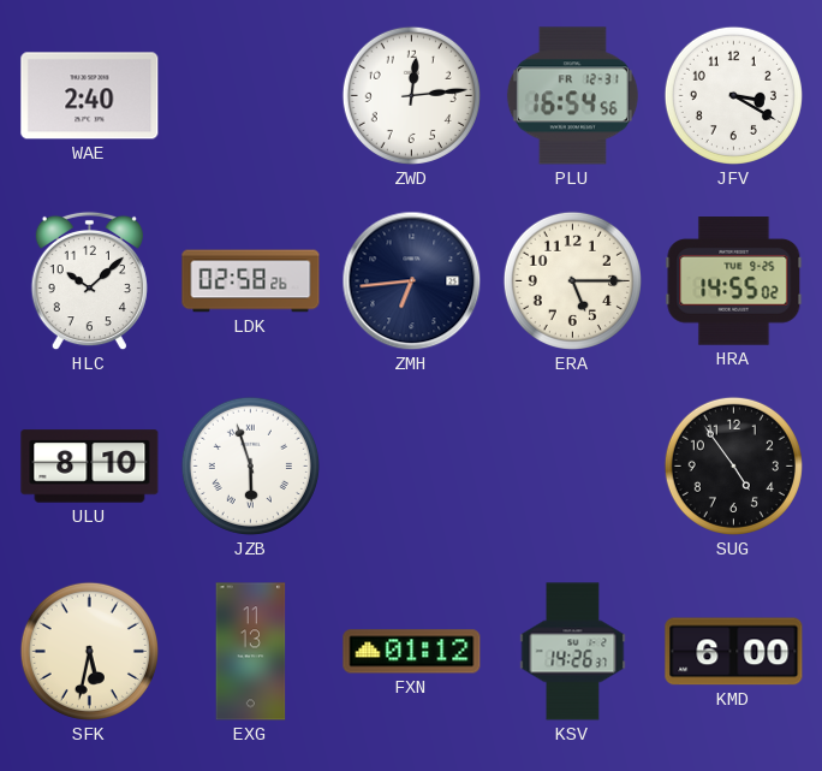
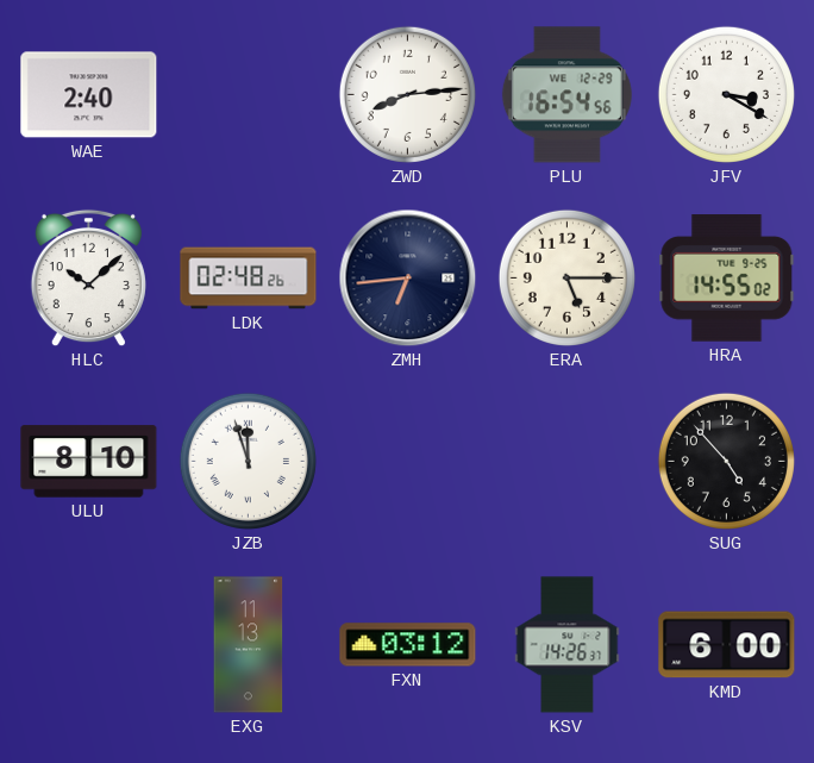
ZWD: 12:14 -> 8:14 (407, 94)
PLU date: FR 12-31 -> WE 12-29 (566, 95)
LDK: 02:58 -> 02:48 (249, 279)
JZB: 5:57 -> 11:57 (248, 461)
SUG: 4:54 -> 4:53 (726, 461)
SFK: 5:32 -> none (89, 651)
FXN: 01:12 -> 03:12 (408, 645)
